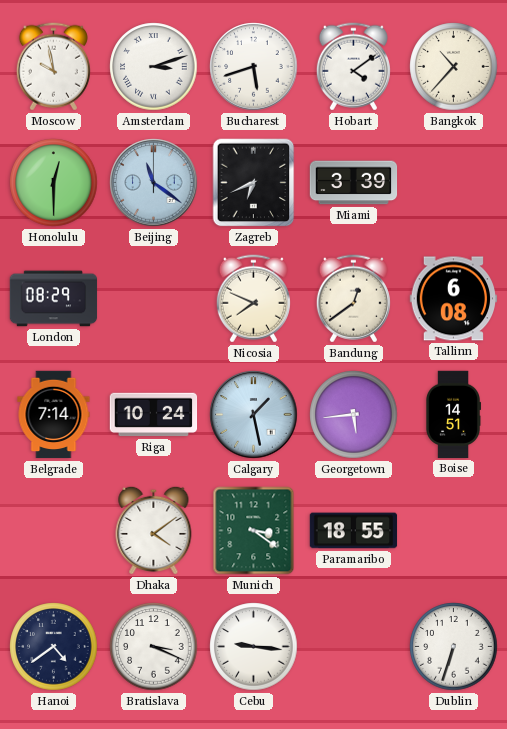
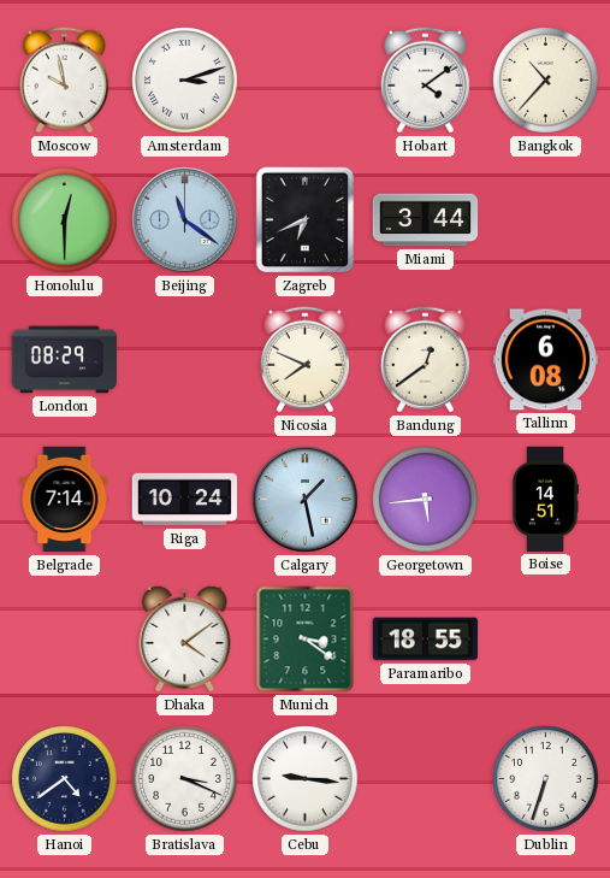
Bucharest: 5:42 -> none (254, 67)
Miami: 3:39 -> 3:44 (426, 220)
